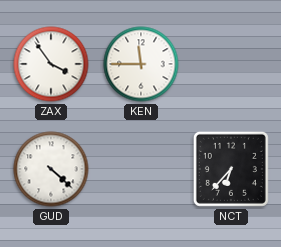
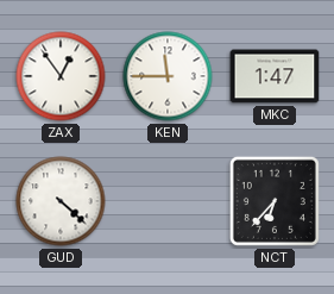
ZAX: 3:54 -> 12:54 (61, 76)
MKC: none -> 1:47 (275, 76)
